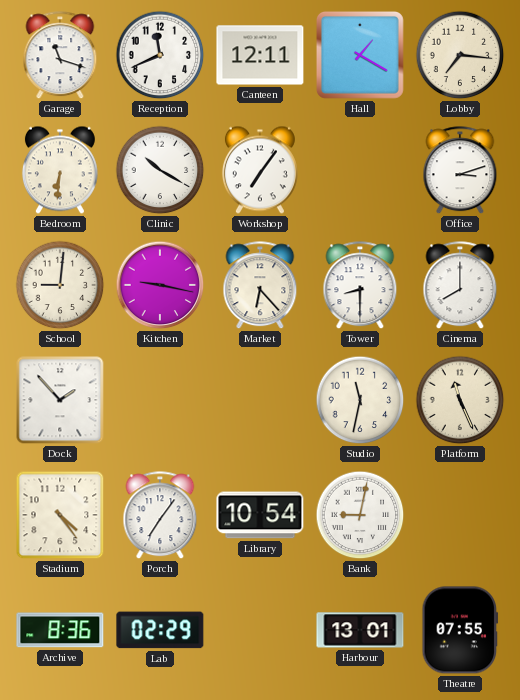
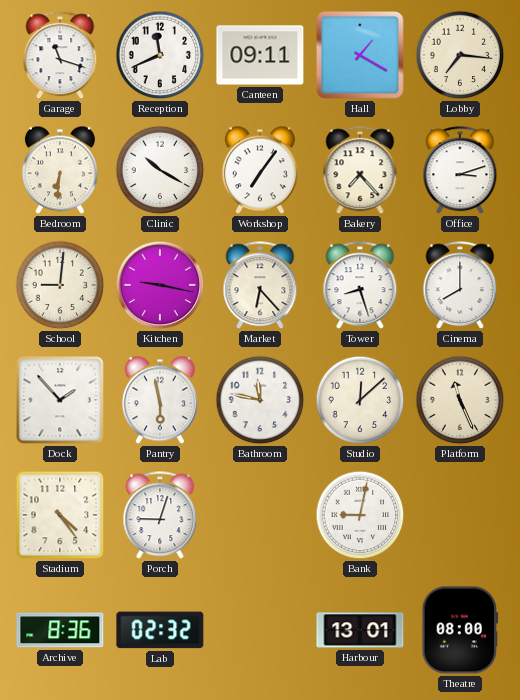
Canteen: 12:11 -> 09:11 (260, 55)
Bakery: none -> 7:23 (360, 171)
Tower: 8:30 -> 8:27 (360, 286)
Pantry: none -> 5:58 (160, 400)
Bathroom: none -> 11:47 (260, 400)
Studio: 11:32 -> 12:08 (360, 400)
Porch: 7:06 -> 9:03 (160, 516)
Library: 10:54 -> none (260, 515)
Lab: 02:29 -> 02:32 (160, 630)
Theatre: 07:55 -> 08:00 (460, 630)
